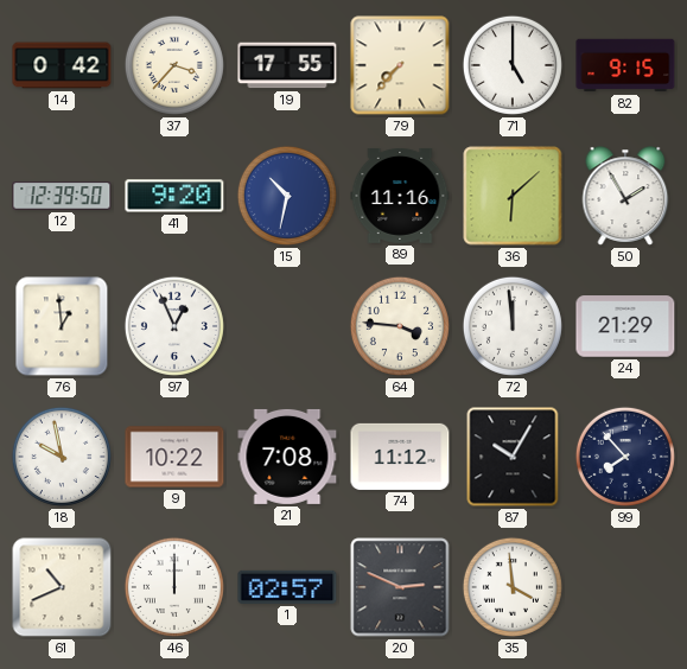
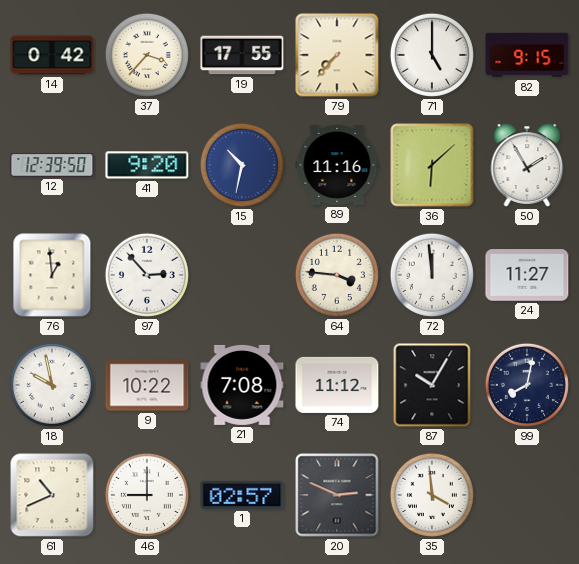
97: 12:56 -> 2:53 (147, 275)
24: 21:29 -> 11:27 (527, 275)
99: 7:53 -> 8:02 (527, 385)
46: 12:00 -> 9:00 (147, 495)
